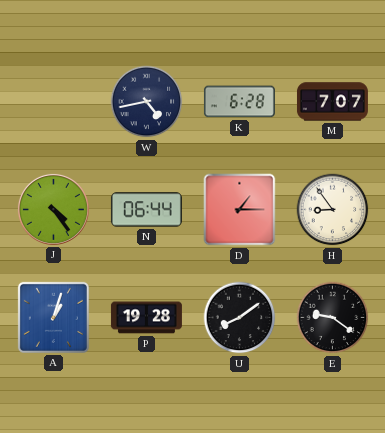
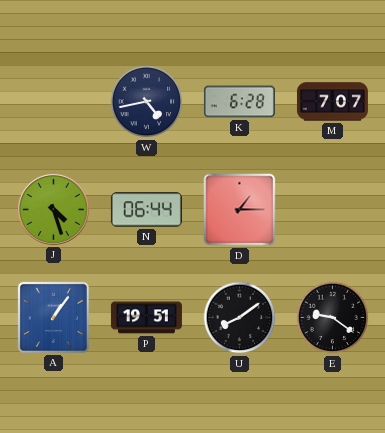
J: 4:24 -> 4:27 (53, 209)
H: 8:54 -> none (333, 210)
A: 1:03 -> 1:06 (53, 317)
P: 19:28 -> 19:51 (146, 318)
